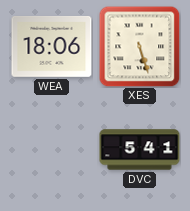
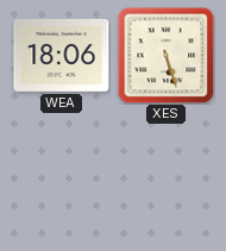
DVC: 5:41 -> none (140, 150)
